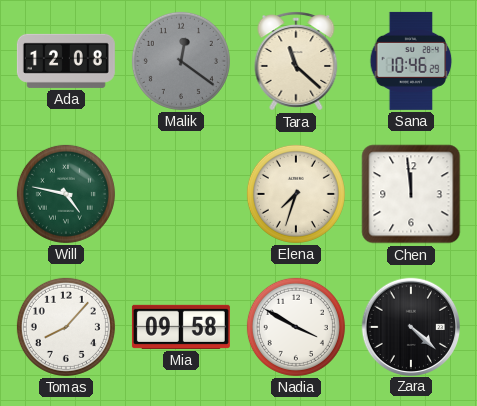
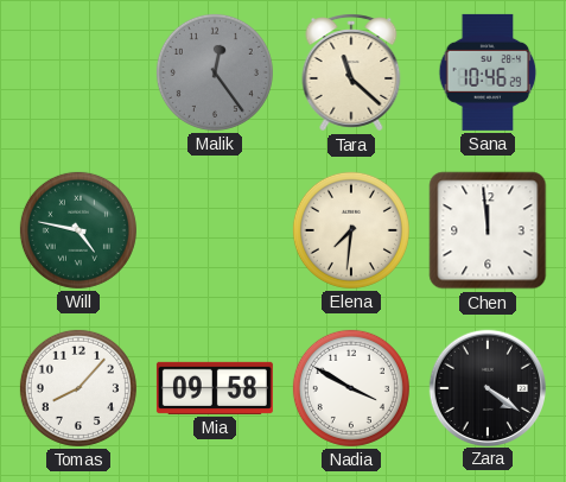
Ada: 12:08 -> none (66, 61)
Malik: 12:21 -> 12:24 (215, 72)
Elena: 7:33 -> 7:31 (351, 230)
Zara: 4:22 -> 4:21 (486, 387)
